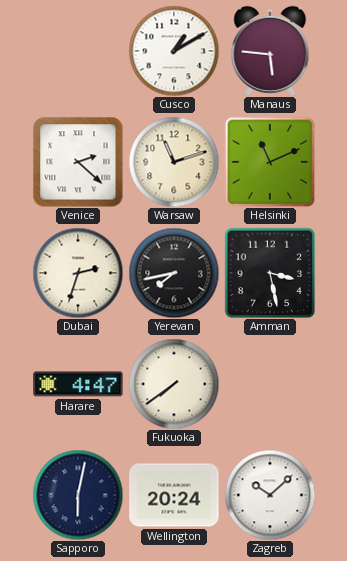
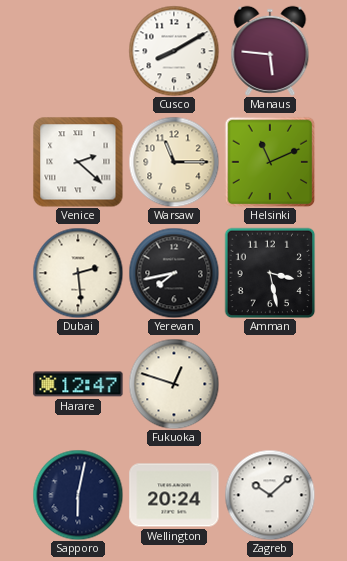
Cusco: 1:10 -> 8:10 (174, 51)
Warsaw: 11:12 -> 11:15 (174, 162)
Dubai: 2:33 -> 2:29 (78, 273)
Harare: 4:47 -> 12:47 (78, 384)
Fukuoka: 7:39 -> 12:48 (174, 384)
